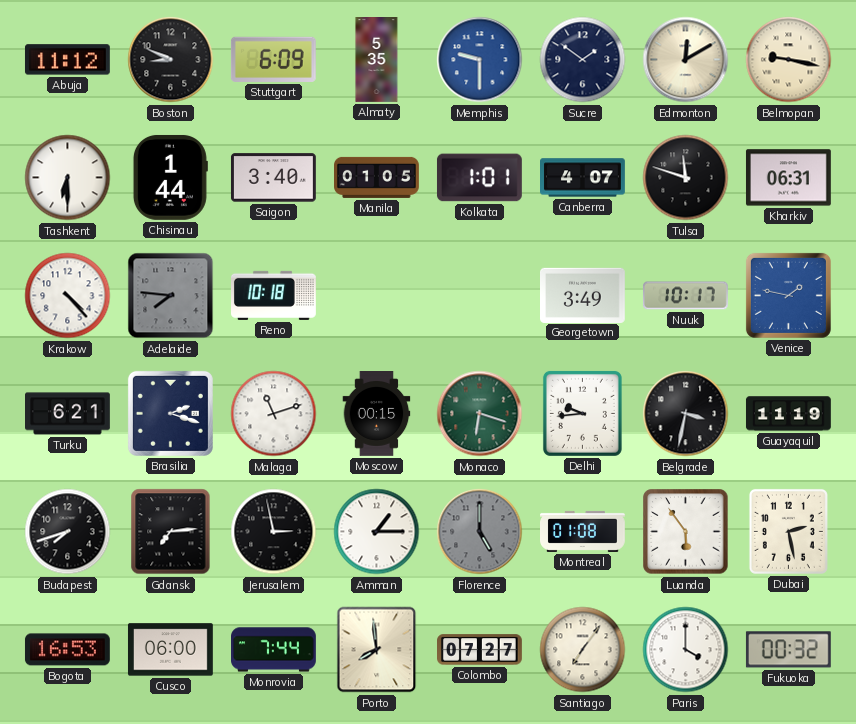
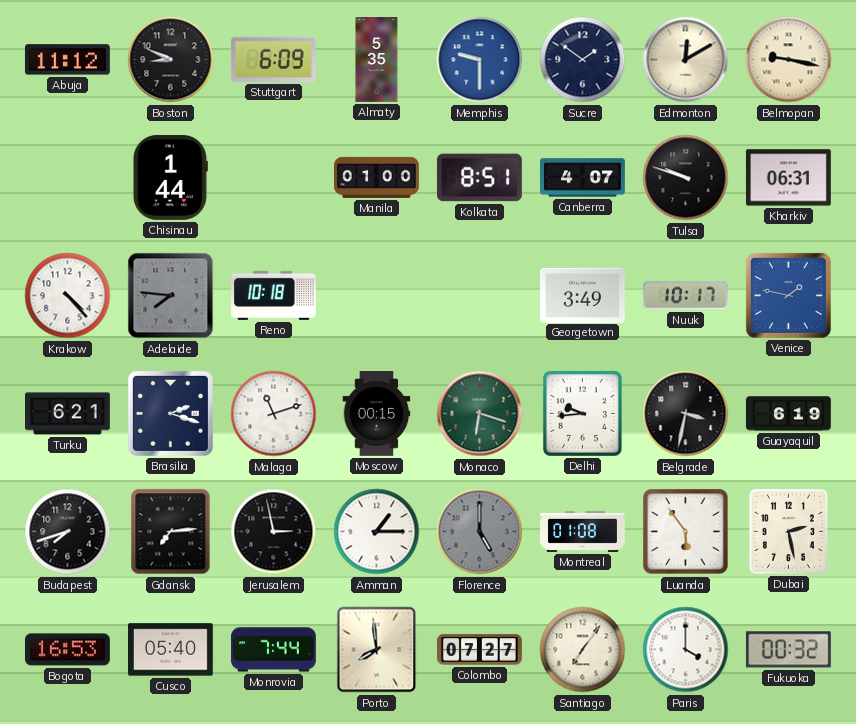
Tashkent: 6:30 -> none (68, 178)
Saigon: 3:40 -> none (273, 178)
Manila: 01:05 -> 01:00 (377, 177)
Kolkata: 1:01 -> 8:51 (479, 178)
Tulsa: 11:48 -> 9:48 (686, 178)
Guayaquil: 11:19 -> 6:19 (788, 414)
Cusco: 06:00 -> 05:40 (170, 650)
